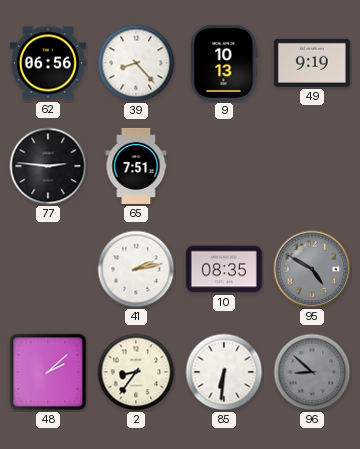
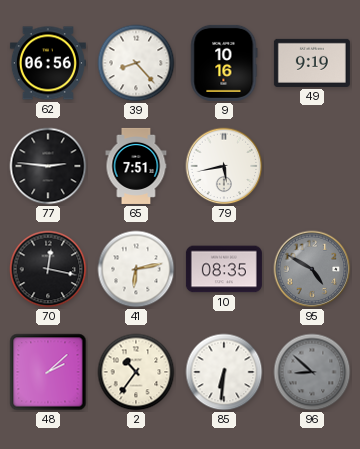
9: 10:13 -> 10:16 (224, 63)
79: none -> 5:43 (224, 166)
70: none -> 12:17 (48, 269)
41: 2:13 -> 6:13 (136, 269)
2: 8:36 -> 10:36 (136, 372)
